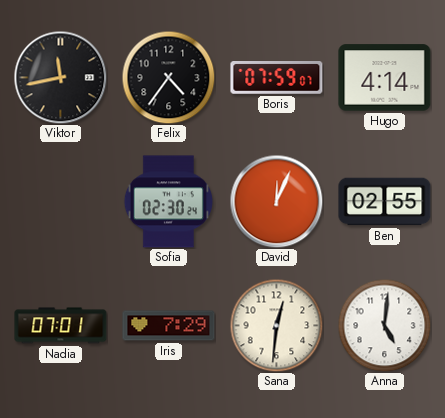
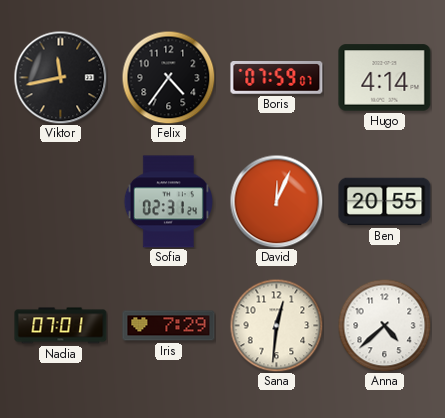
Sofia: 02:30 -> 02:31 (168, 202)
Ben: 02:55 -> 20:55 (385, 202)
Anna: 5:01 -> 4:38 (384, 325)
